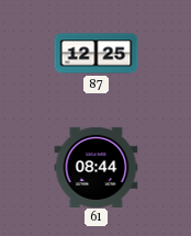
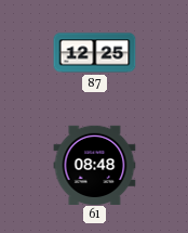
61: 08:44 -> 08:48 (95, 165)
